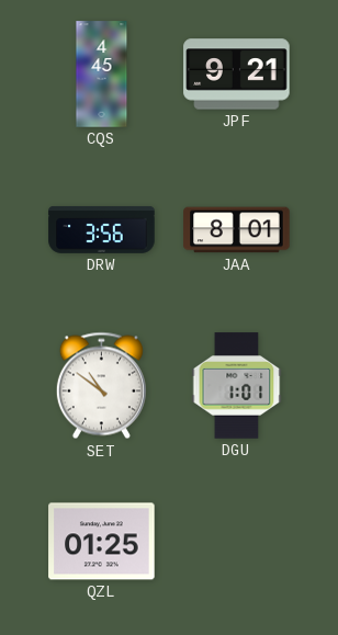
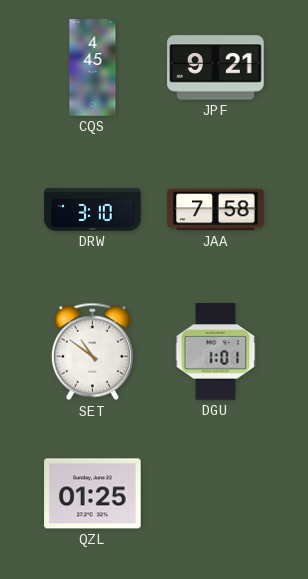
DRW: 3:56 -> 3:10 (93, 209)
JAA: 8:01 -> 7:58 (216, 210)
